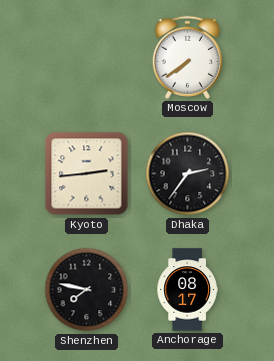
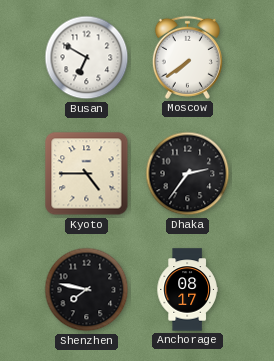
Busan: none -> 6:50 (87, 58)
Kyoto: 2:44 -> 4:45 (87, 174)
